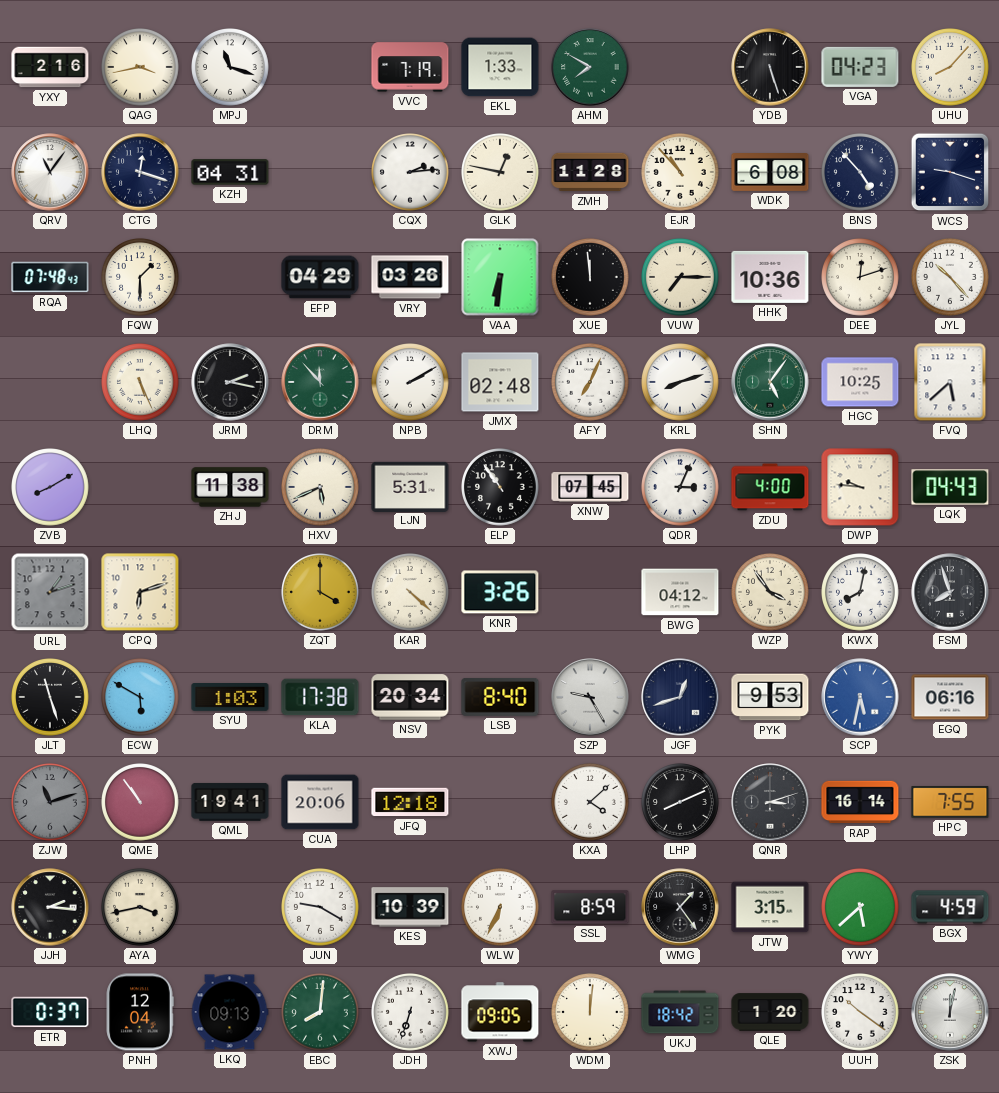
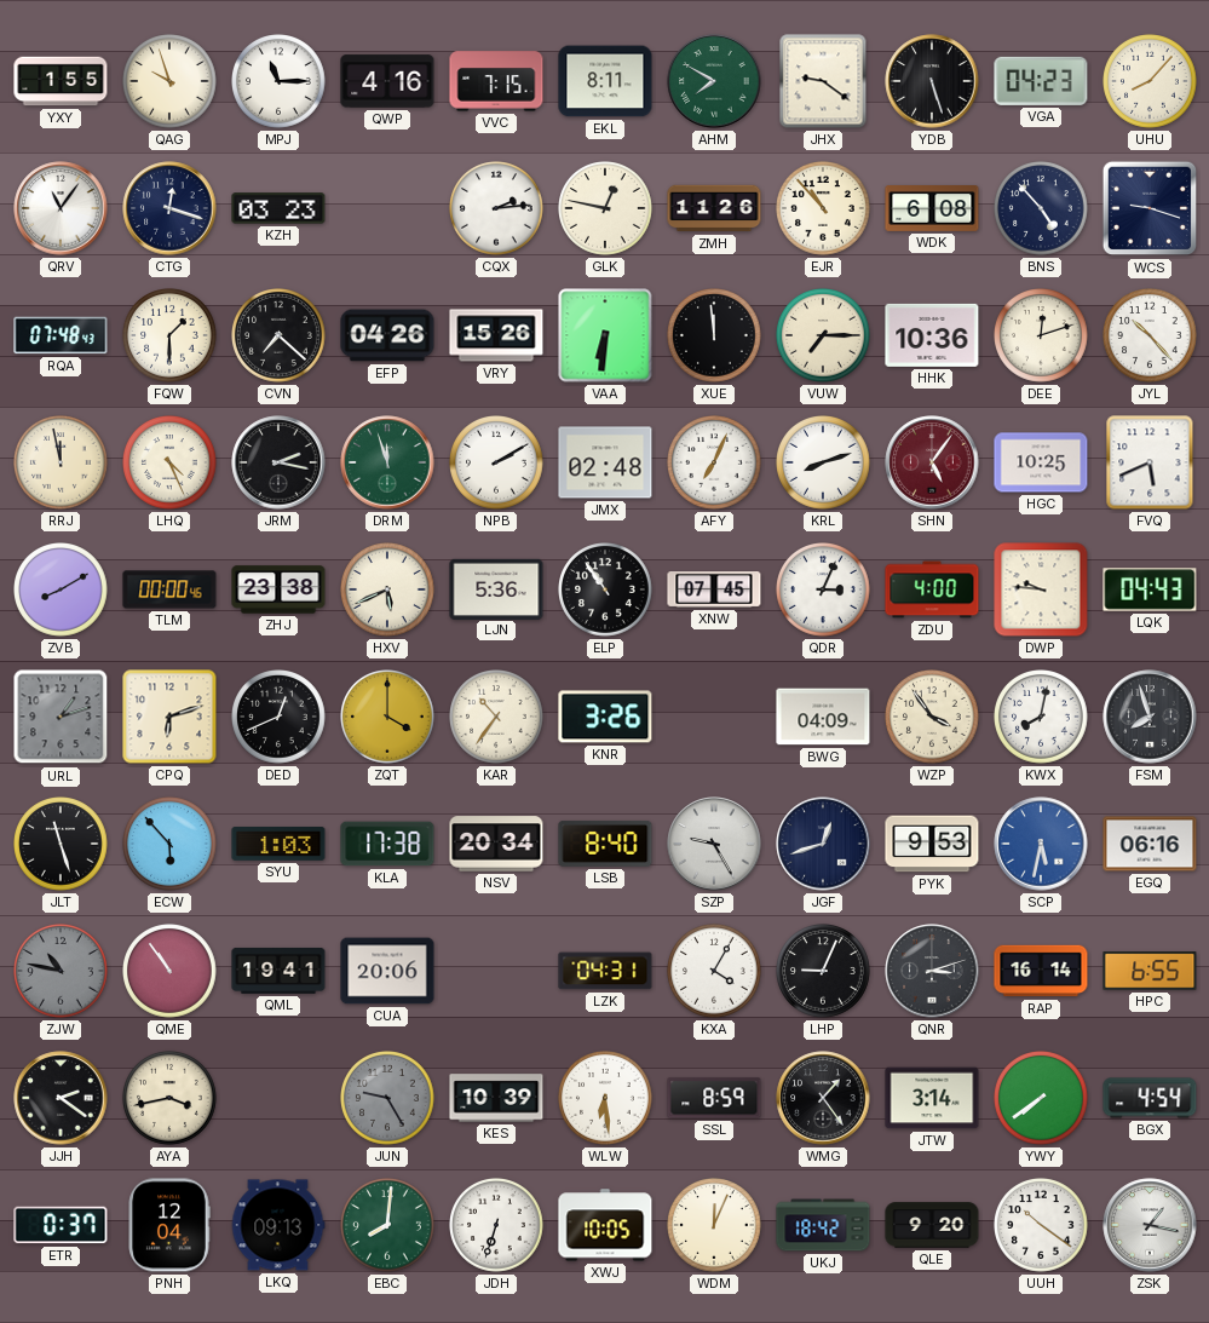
YXY: 2:16 -> 1:55 (61, 81)
QAG: 3:43 -> 9:57 (171, 82)
MPJ: 11:18 -> 11:15 (280, 82)
QWP: none -> 4:16 (387, 81)
VVC: 7:19 -> 7:15 (496, 81)
EKL: 1:33 -> 8:11 (605, 81)
JHX: none -> 9:21 (823, 81)
KZH: 04:31 -> 03:23 (278, 208)
ZMH: 11:28 -> 11:26 (714, 208)
CVN: none -> 7:22 (280, 336)
EFP: 04:29 -> 04:26 (387, 335)
VRY: 03:26 -> 15:26 (496, 335)
RRJ: none -> 11:58 (62, 464)
LHQ: 5:26 -> 4:26 (171, 464)
DRM: 11:53 -> 11:57 (387, 462)
SHN dial: green -> burgundy (932, 462)
FVQ: 5:38 -> 5:41 (1150, 462)
TLM: none -> 00:00 (169, 589)
ZHJ: 11:38 -> 23:38 (278, 589)
LJN: 5:31 -> 5:36 (496, 588)
DED: none -> 12:41 (280, 718)
KAR: 4:22 -> 10:36 (497, 718)
BWG: 04:12 -> 04:09 (823, 717)
ECW: 5:50 -> 5:53 (171, 845)
ZJW: 11:12 -> 10:47 (62, 972)
JFQ: 12:18 -> none (410, 802)
LZK: none -> 04:31 (605, 971)
KXA: 4:08 -> 4:05 (715, 972)
LHP: 8:11 -> 9:04 (824, 972)
HPC: 7:55 -> 6:55 (1150, 971)
JJH: 2:16 -> 2:21 (61, 1098)
JUN: 9:20 -> 9:25 (388, 1099)
JUN dial: white -> grey (388, 1099)
WLW: 6:34 -> 6:29 (606, 1099)
JTW: 3:15 -> 3:14 (932, 1098)
YWY: 5:38 -> 7:39 (1042, 1099)
BGX: 4:59 -> 4:54 (1150, 1098)
XWJ: 09:05 -> 10:05 (605, 1225)
WDM: 12:01 -> 12:04 (715, 1226)
QLE: 1:20 -> 9:20 (932, 1225)
ZSK: 12:02 -> 1:17 (1150, 1225)
